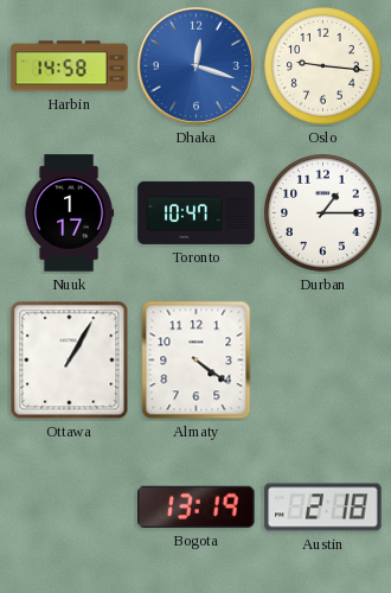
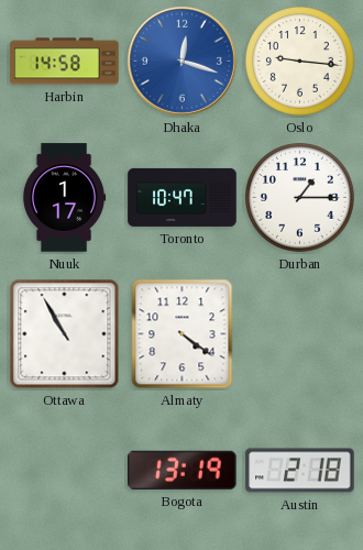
Ottawa: 1:05 -> 10:55 (65, 334)
